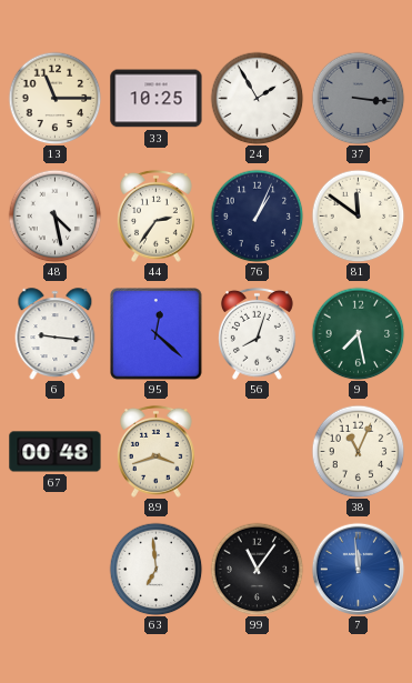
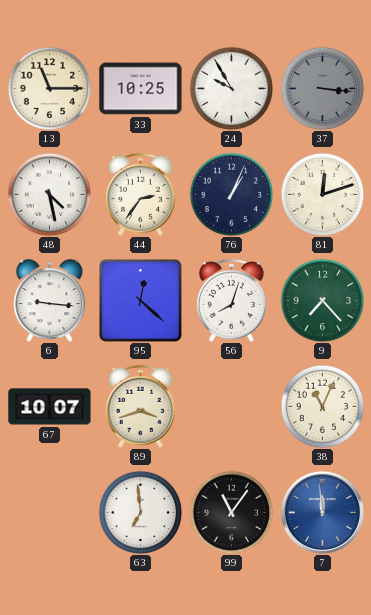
24: 1:55 -> 9:55 (231, 88)
81: 11:51 -> 12:12 (322, 194)
9: 7:28 -> 7:23 (322, 300)
67: 00:48 -> 10:07 (50, 407)
